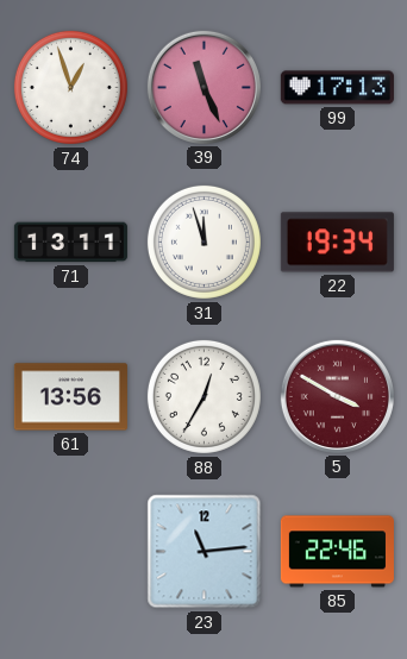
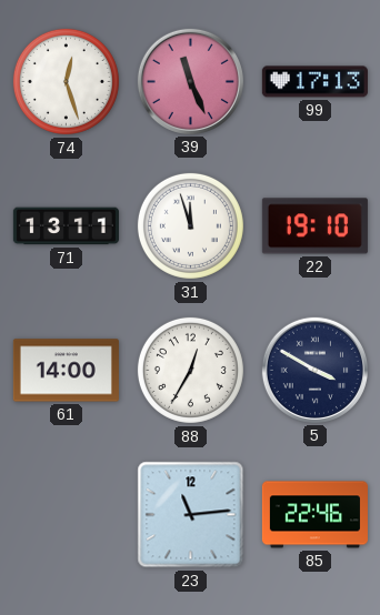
74: 12:57 -> 12:27 (66, 81)
22: 19:34 -> 19:10 (314, 226)
61: 13:56 -> 14:00 (66, 371)
5 dial: burgundy -> navy (314, 370)
